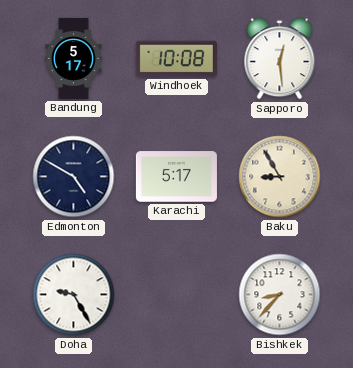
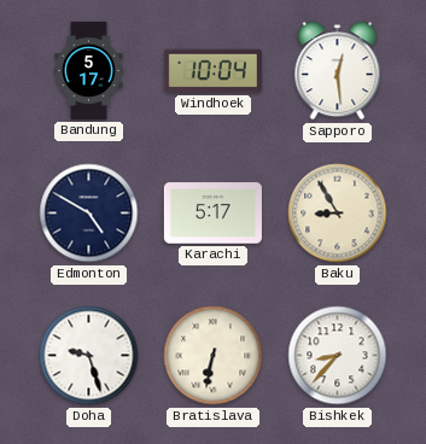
Windhoek: 10:08 -> 10:04 (212, 71)
Doha: 9:25 -> 9:27 (89, 356)
Bratislava: none -> 6:32 (214, 356)
